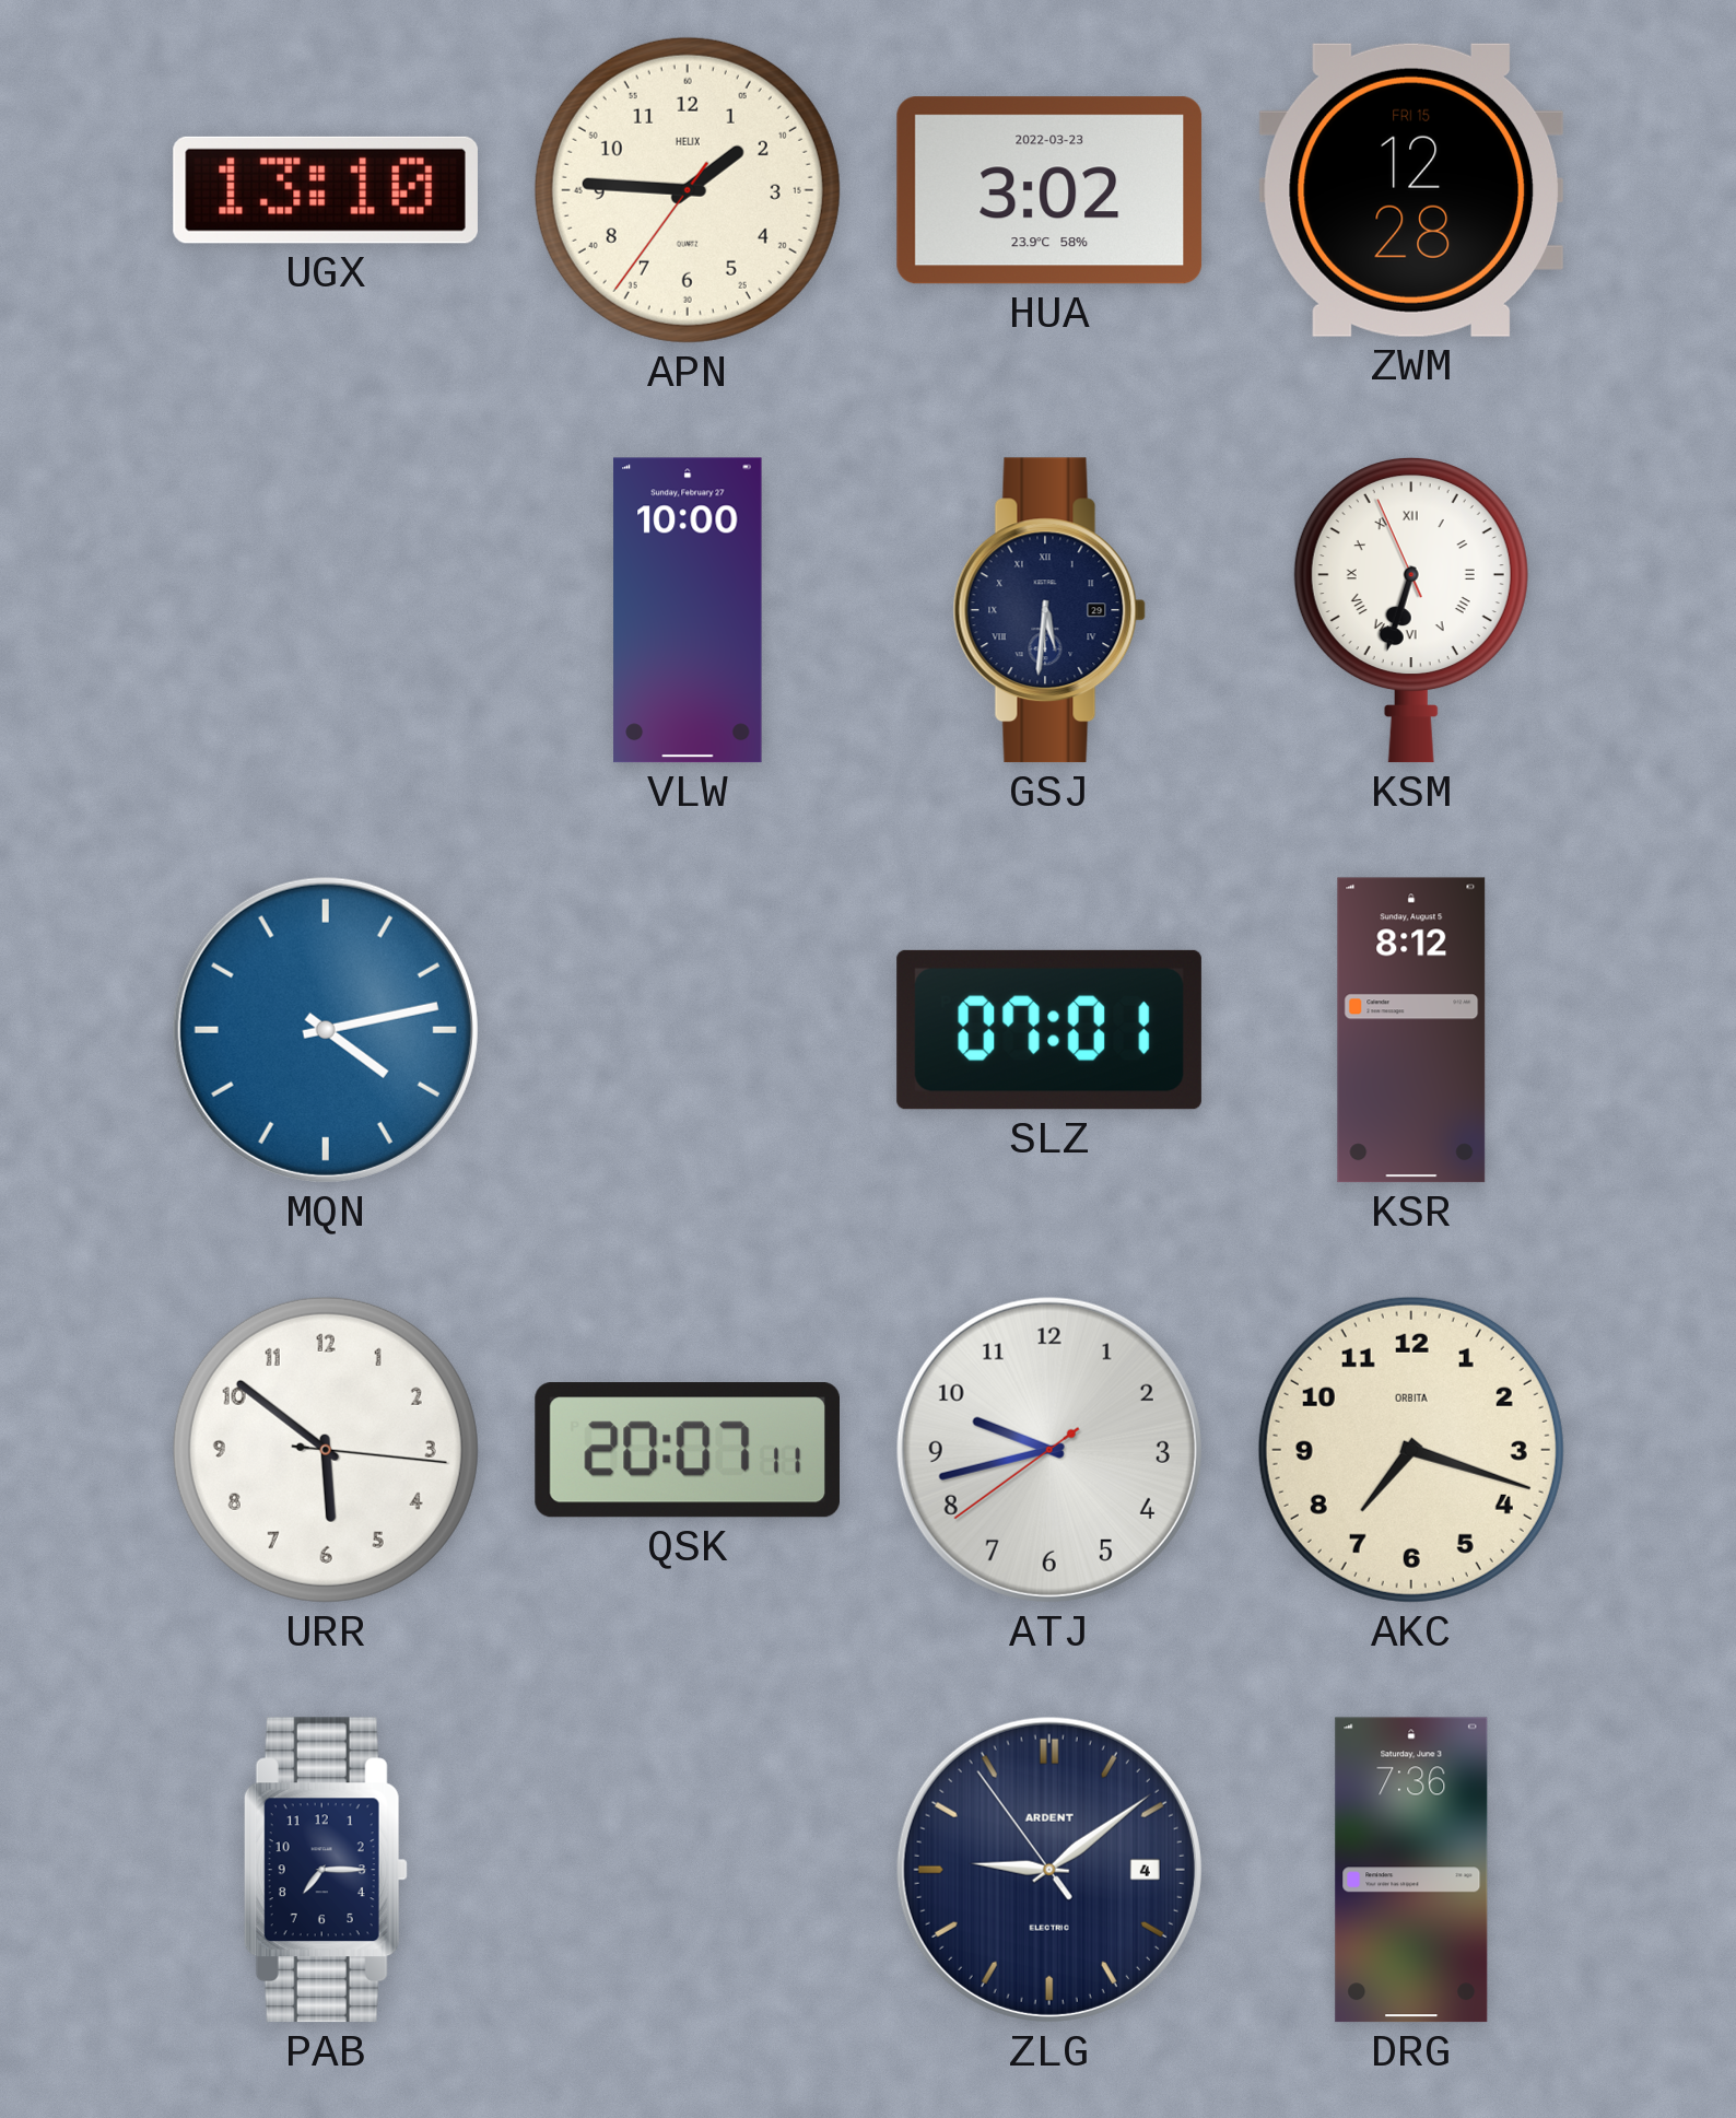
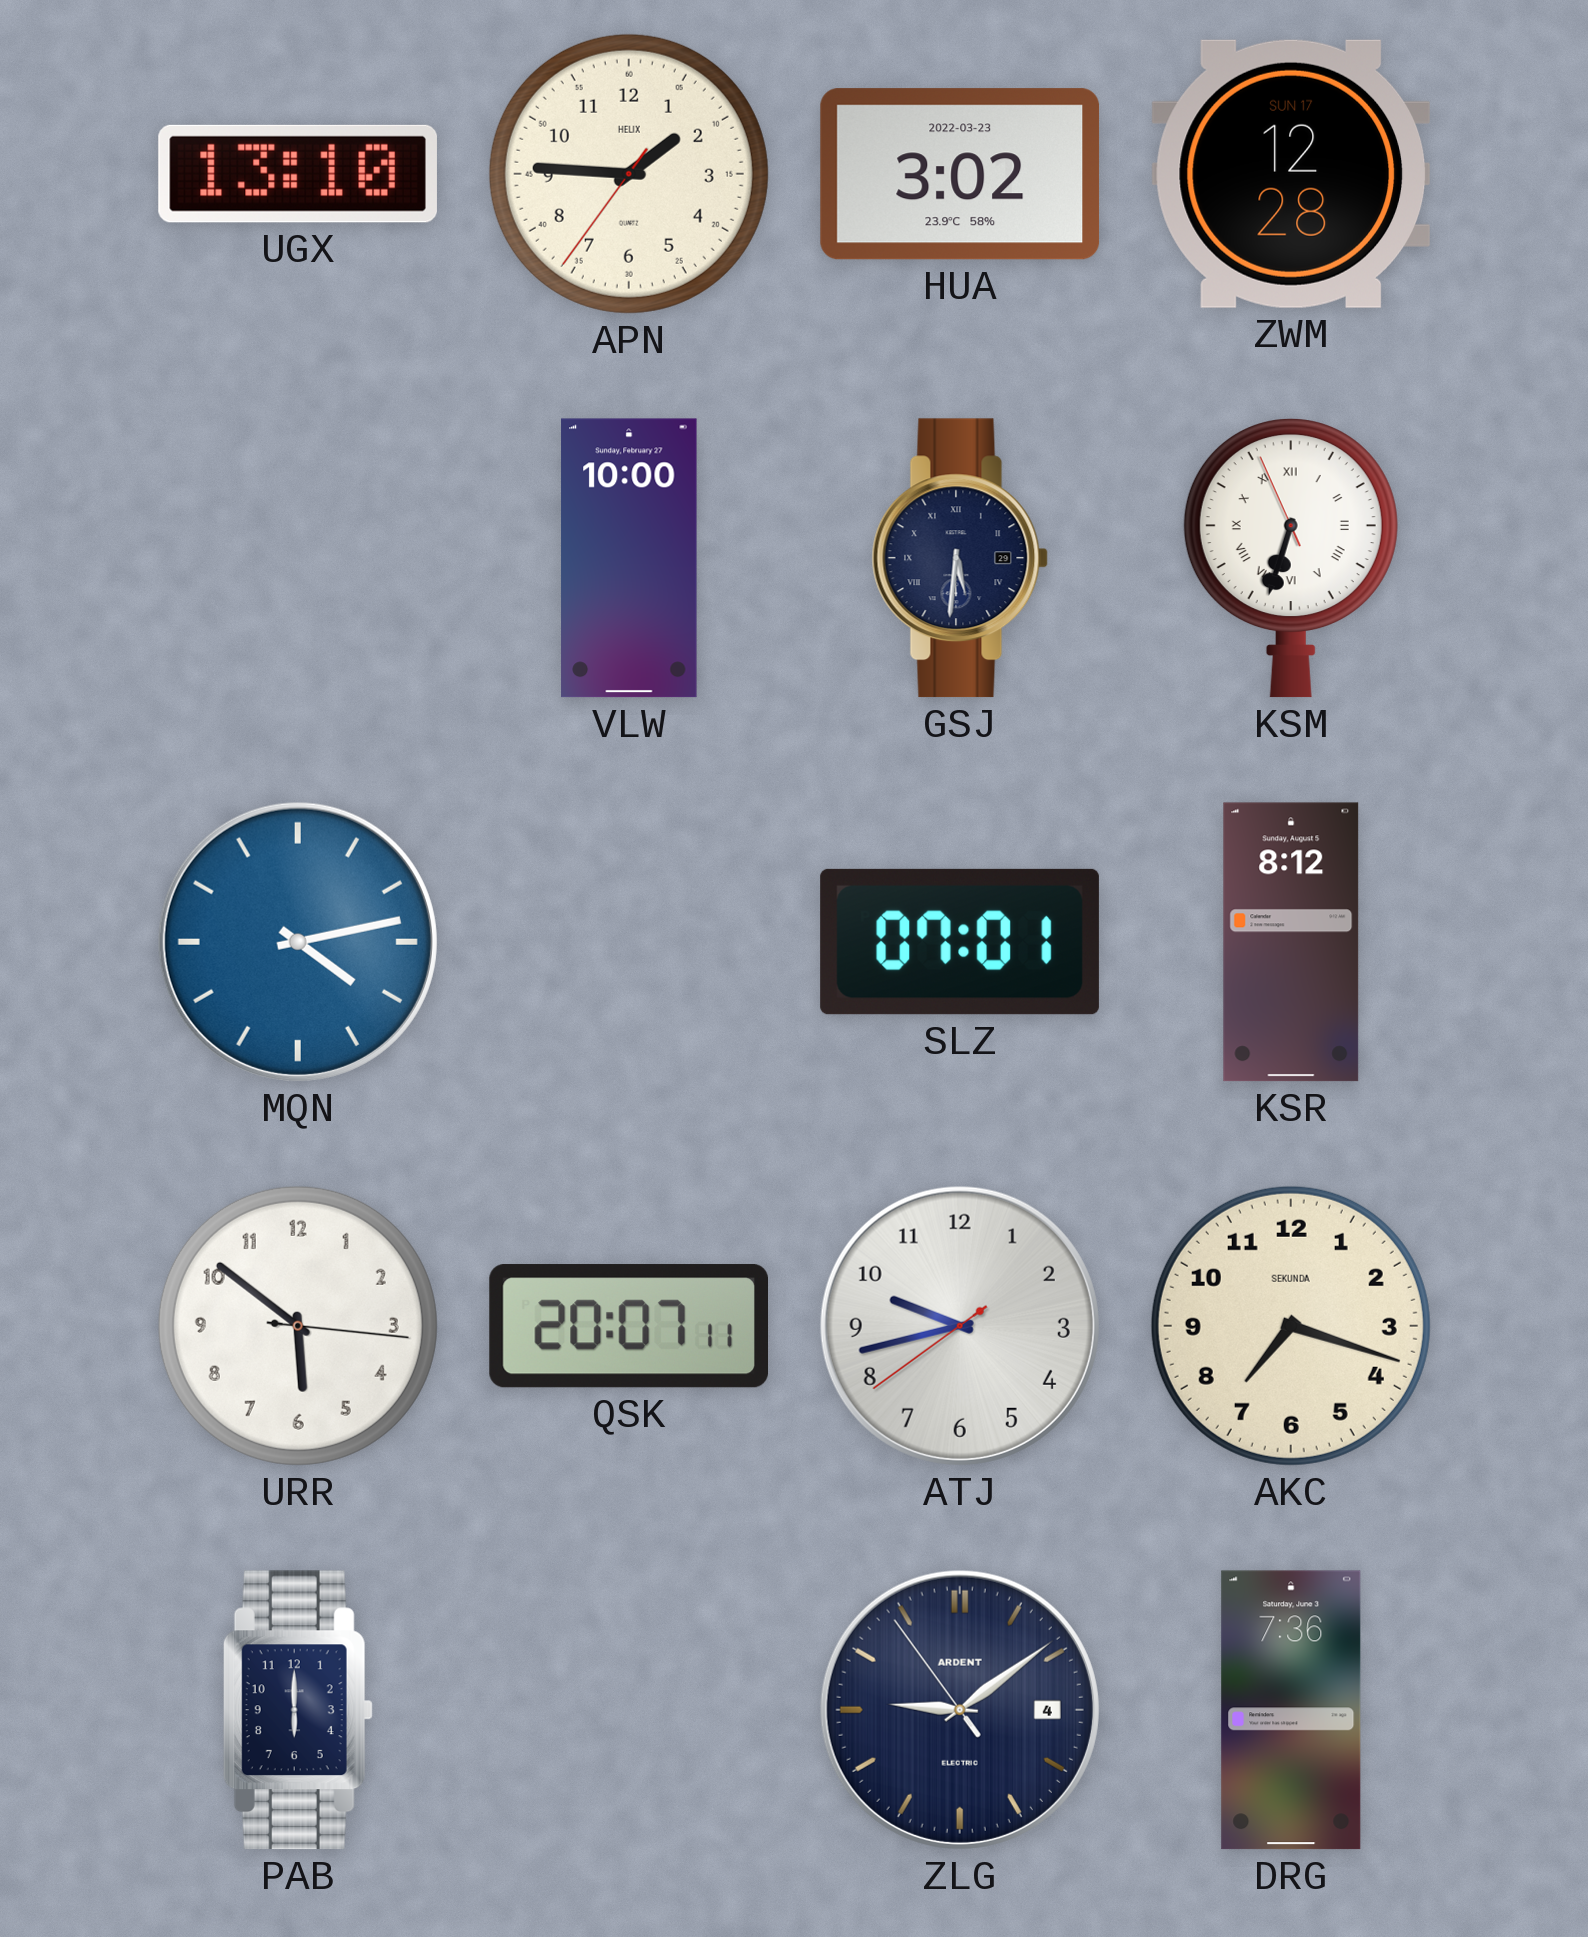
ZWM date: FRI 15 -> SUN 17 (1290, 174)
AKC brand: ORBITA -> SEKUNDA (1291, 1326)
PAB: 7:15 -> 6:00 (298, 1710)
